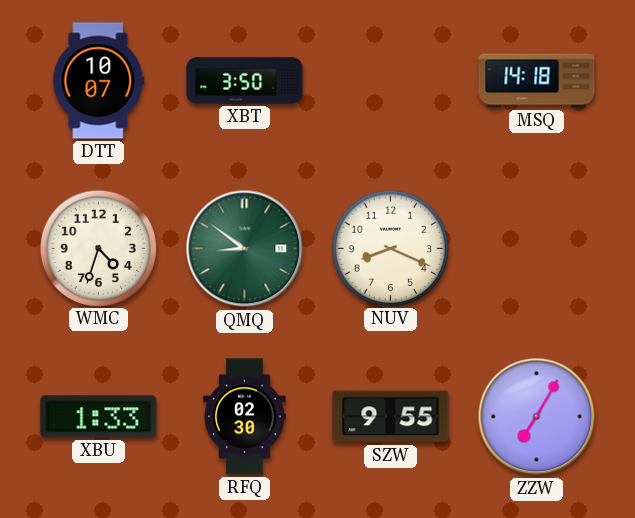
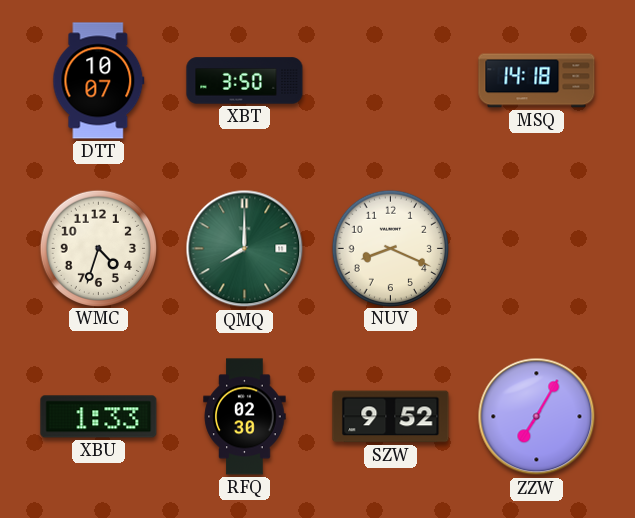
QMQ: 8:51 -> 8:00 (245, 249)
SZW: 9:55 -> 9:52 (391, 417)
